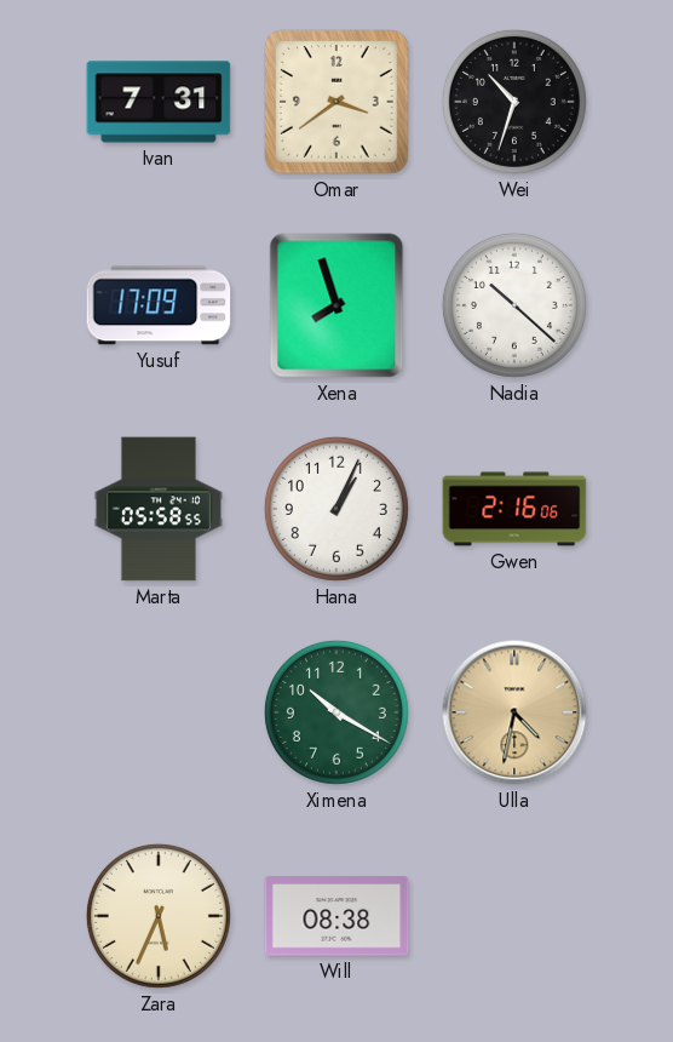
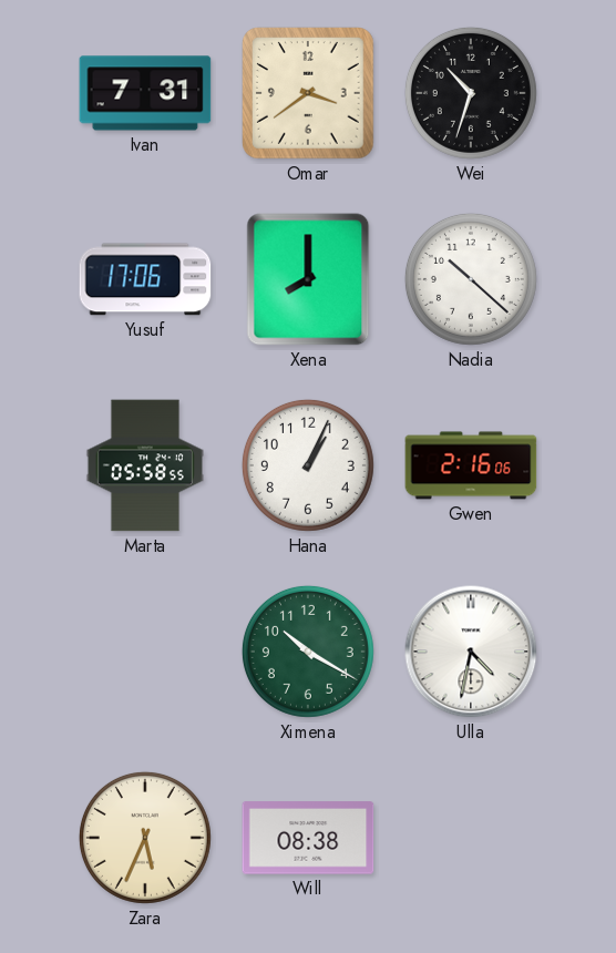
Yusuf: 17:09 -> 17:06 (145, 279)
Xena: 7:57 -> 8:00 (308, 279)
Ulla dial: champagne -> white (471, 652)
